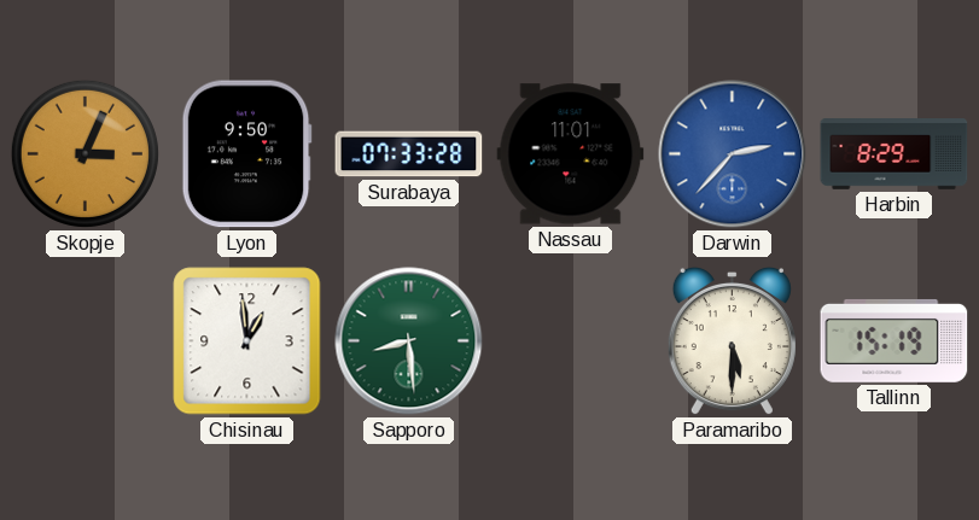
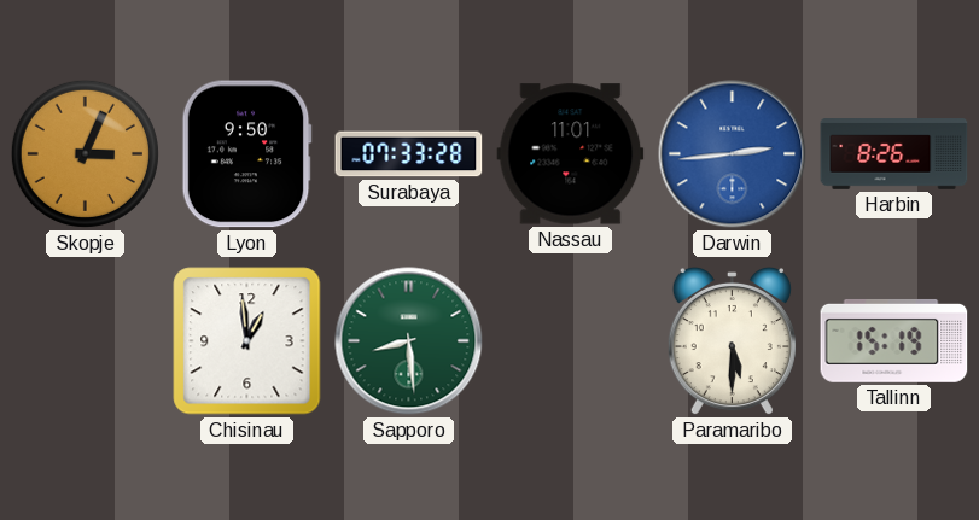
Darwin: 2:37 -> 2:44 (733, 154)
Harbin: 8:29 -> 8:26 (894, 154)
